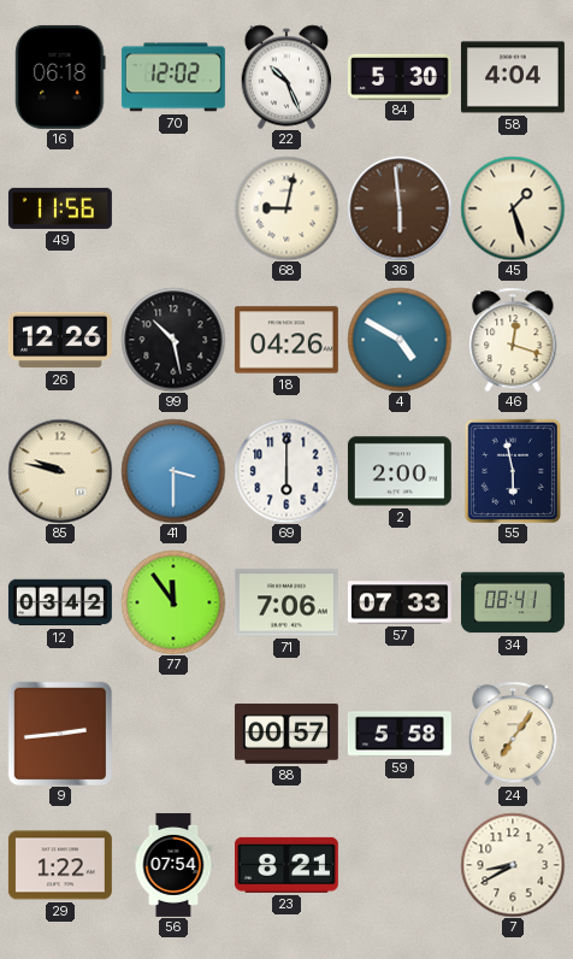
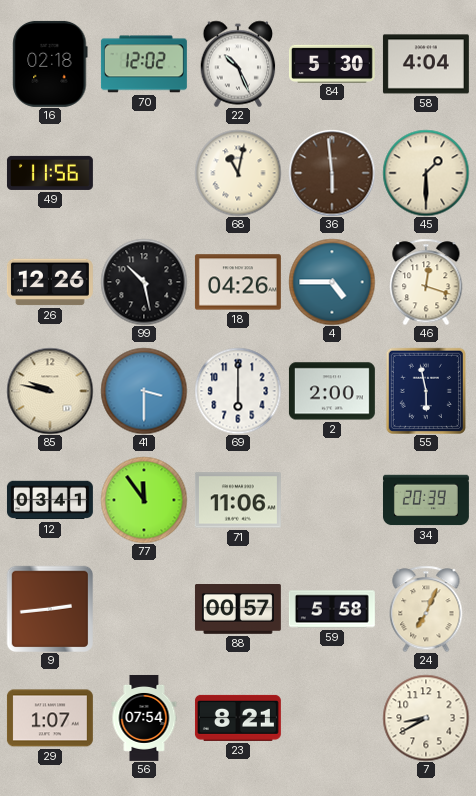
16: 06:18 -> 02:18 (50, 64)
68: 9:02 -> 11:02 (238, 173)
45: 1:27 -> 1:30 (426, 173)
4: 4:50 -> 4:45 (332, 282)
12: 03:42 -> 03:41 (50, 500)
71: 7:06 -> 11:06 (238, 500)
57: 07:33 -> none (400, 602)
34: 08:41 -> 20:39 (426, 500)
24: 7:06 -> 7:04 (426, 609)
29: 1:22 -> 1:07 (50, 718)
